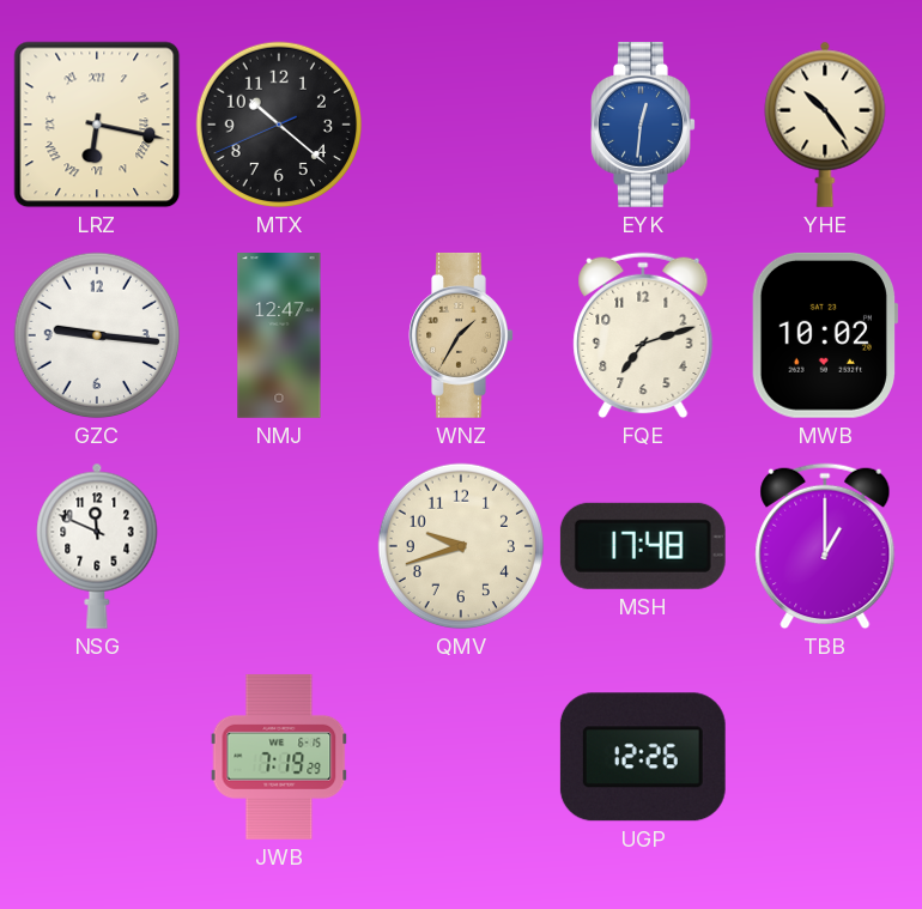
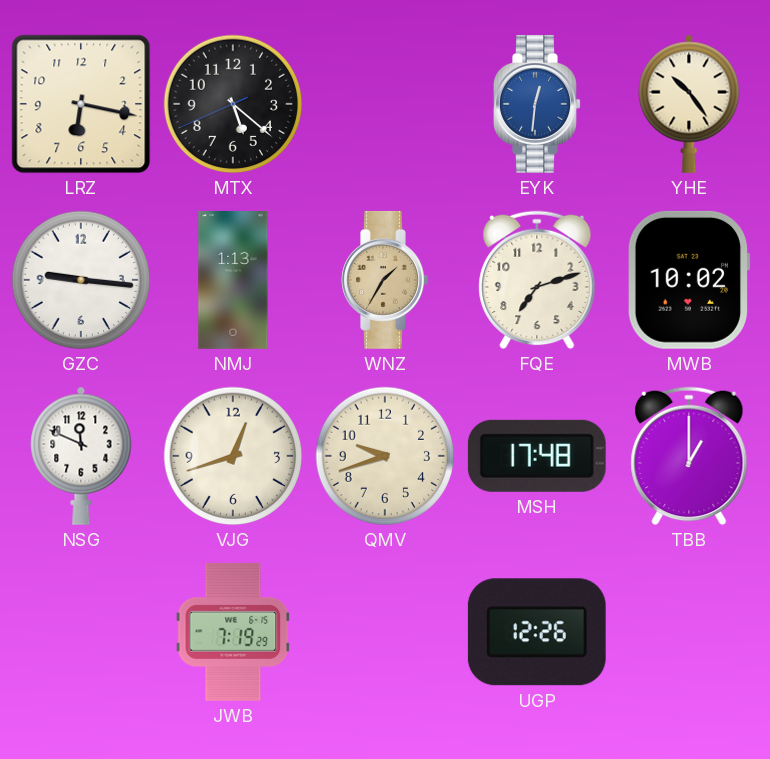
LRZ numerals: Roman -> Arabic (81, 104)
MTX: 10:21 -> 5:21 (233, 104)
NMJ: 12:47 -> 1:13 (233, 281)
VJG: none -> 12:42 (233, 456)
